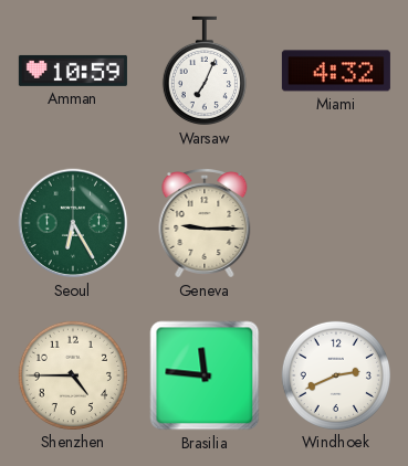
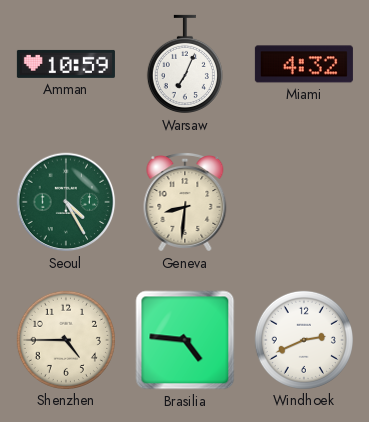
Seoul: 6:25 -> 4:25 (66, 202)
Geneva: 9:15 -> 8:31 (185, 203)
Brasilia: 11:46 -> 4:46 (185, 340)
